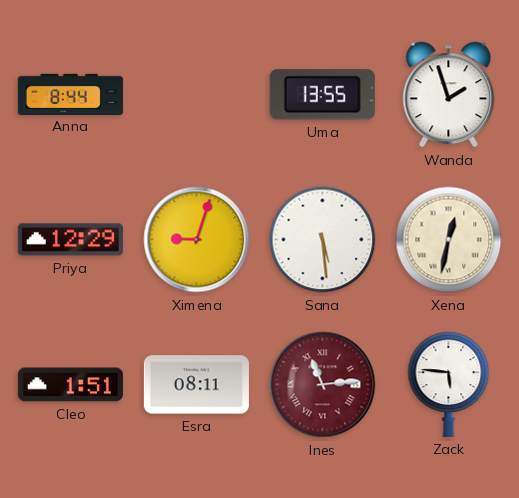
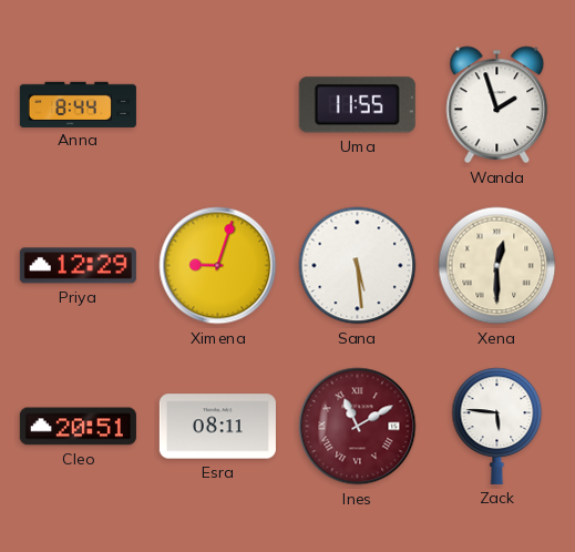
Uma: 13:55 -> 11:55 (357, 105)
Xena: 12:32 -> 12:30 (497, 266)
Cleo: 1:51 -> 20:51 (78, 427)
Ines: 11:14 -> 11:10 (358, 427)
